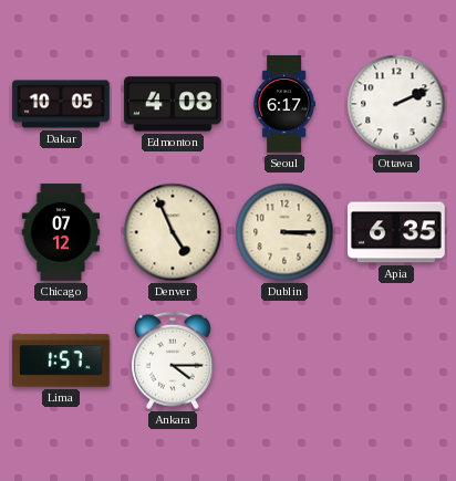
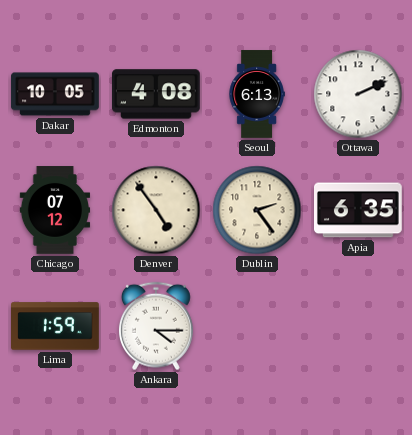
Seoul: 6:17 -> 6:13 (257, 94)
Denver: 4:56 -> 4:54 (156, 210)
Dublin: 3:15 -> 2:24 (257, 210)
Lima: 1:57 -> 1:59 (56, 326)
